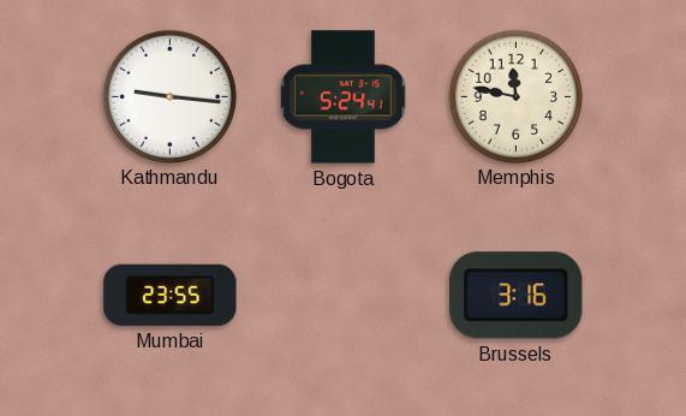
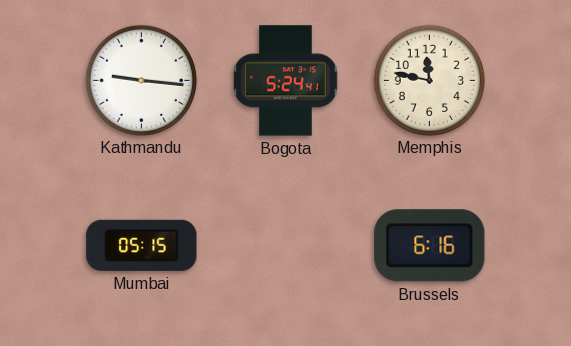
Mumbai: 23:55 -> 05:15 (142, 245)
Brussels: 3:16 -> 6:16 (430, 246)
